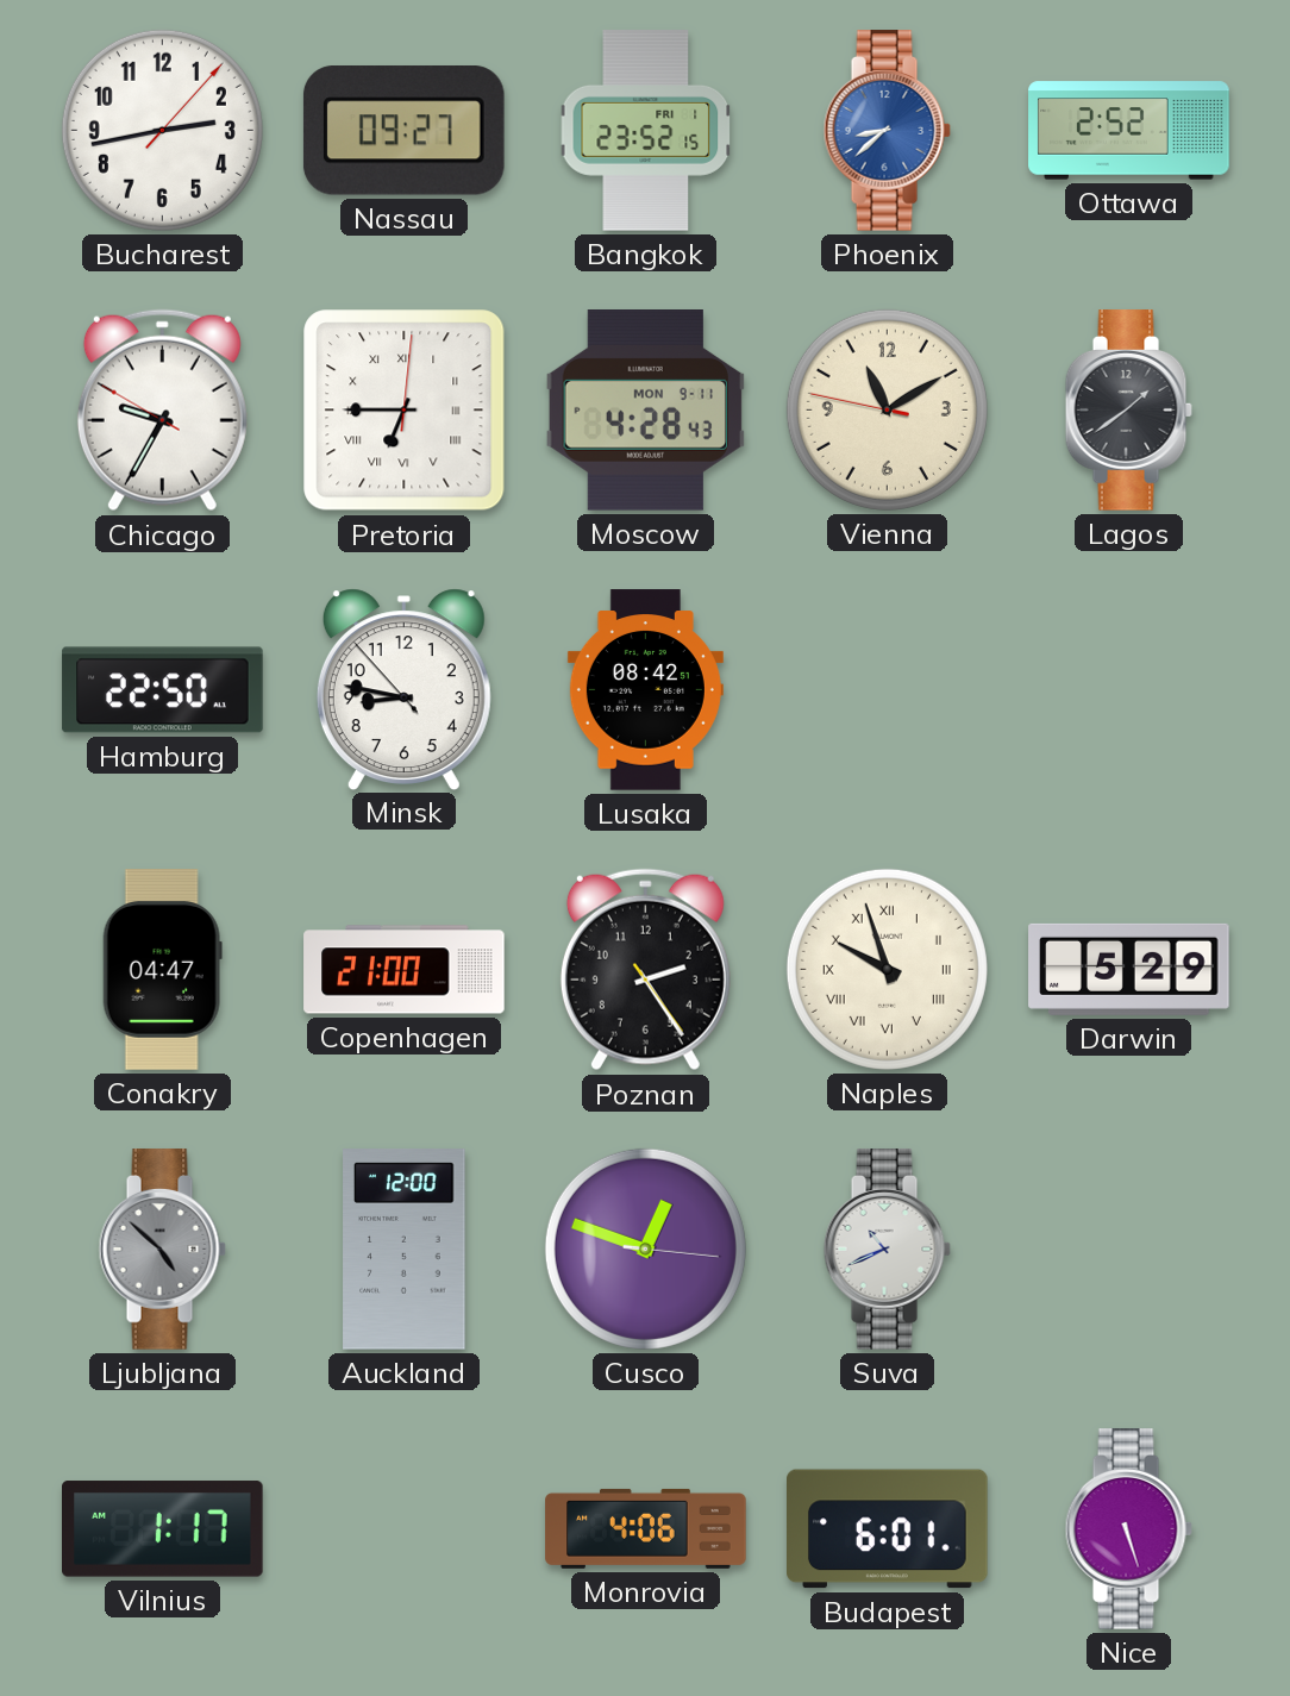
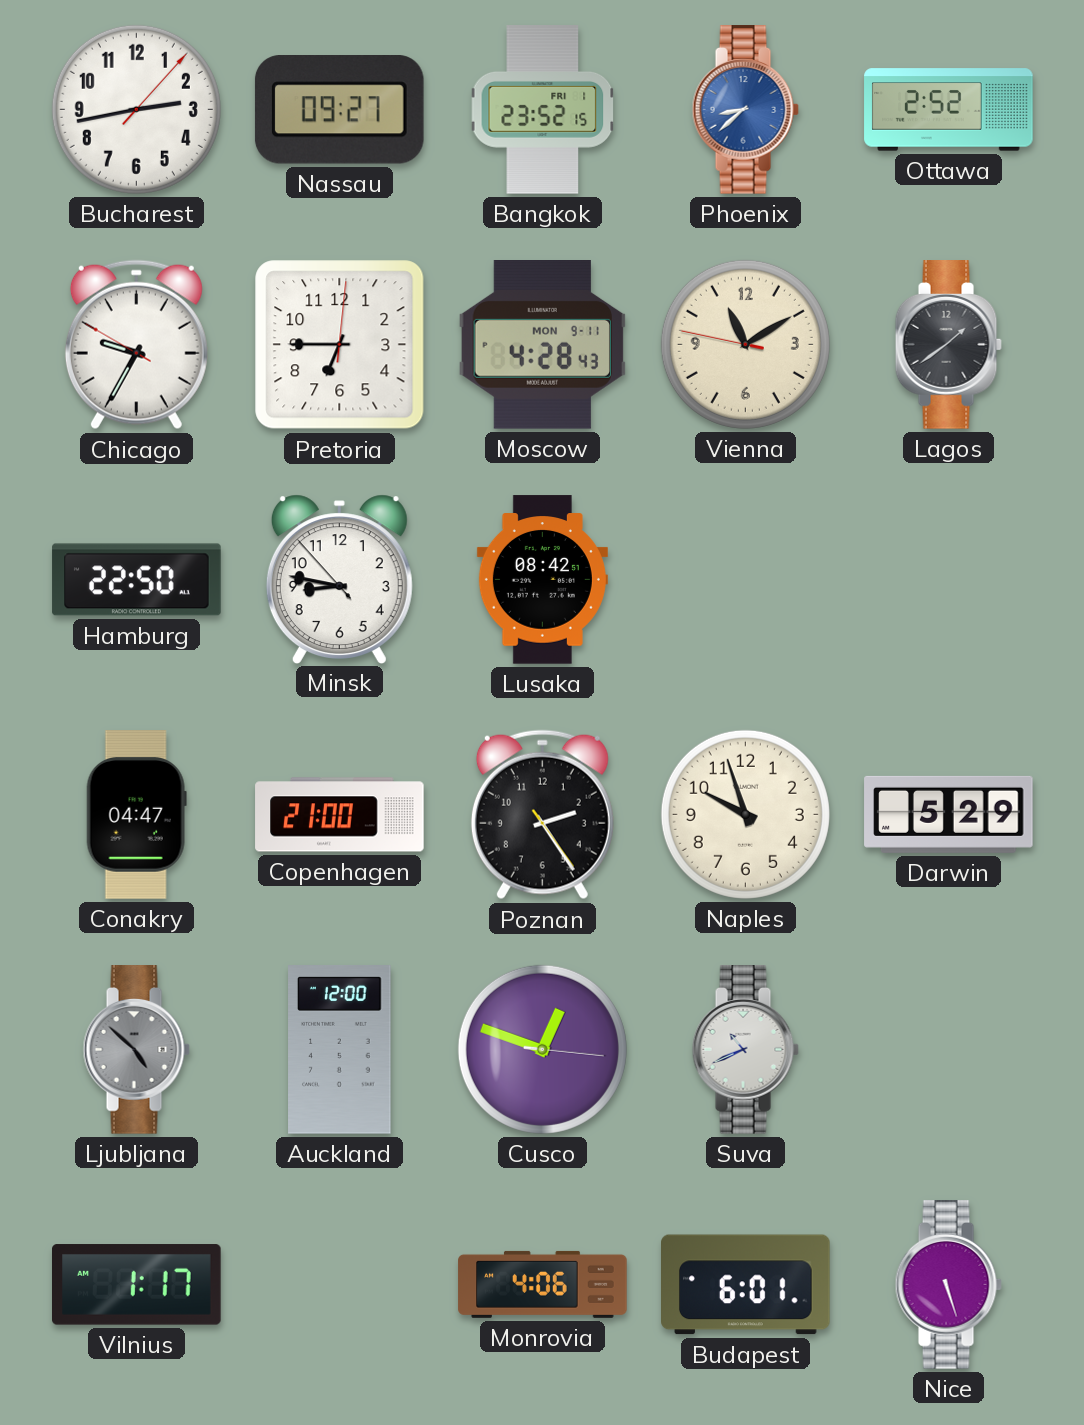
Pretoria numerals: Roman -> Arabic (340, 345)
Naples numerals: Roman -> Arabic (745, 814)
